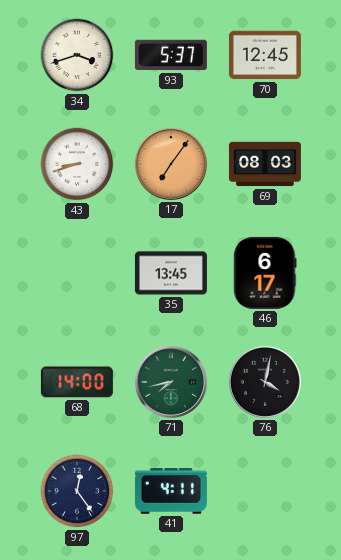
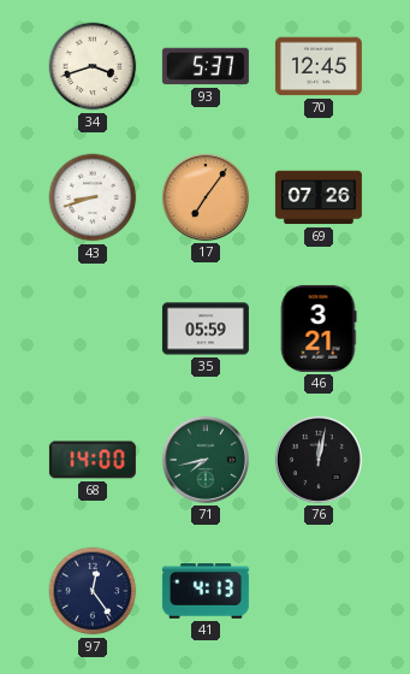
69: 08:03 -> 07:26 (319, 197)
35: 13:45 -> 05:59 (206, 329)
46: 6:17 -> 3:21 (319, 329)
76: 4:02 -> 12:02 (319, 460)
41: 4:11 -> 4:13 (206, 591)
